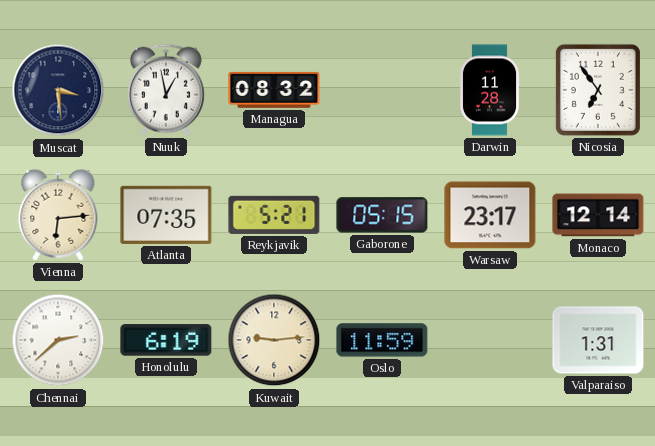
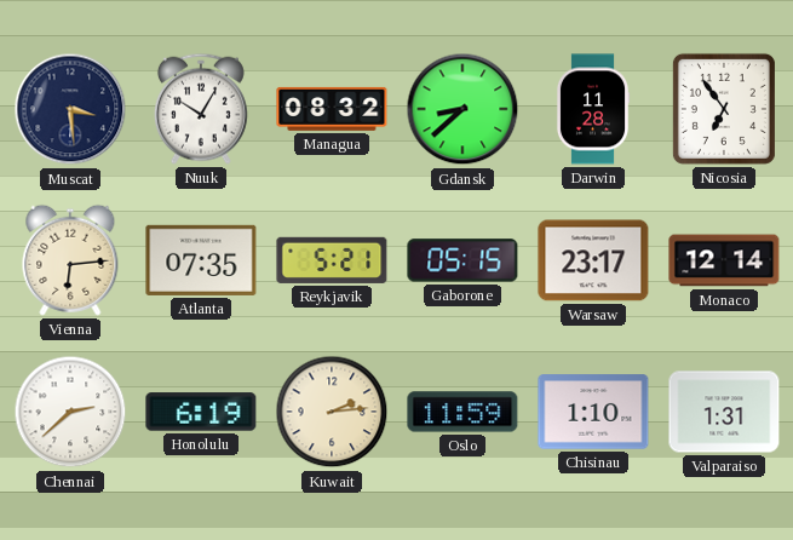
Nuuk: 12:58 -> 10:05 (201, 109)
Gdansk: none -> 8:38 (462, 109)
Kuwait: 9:14 -> 2:14 (332, 412)
Chisinau: none -> 1:10 (593, 412)
